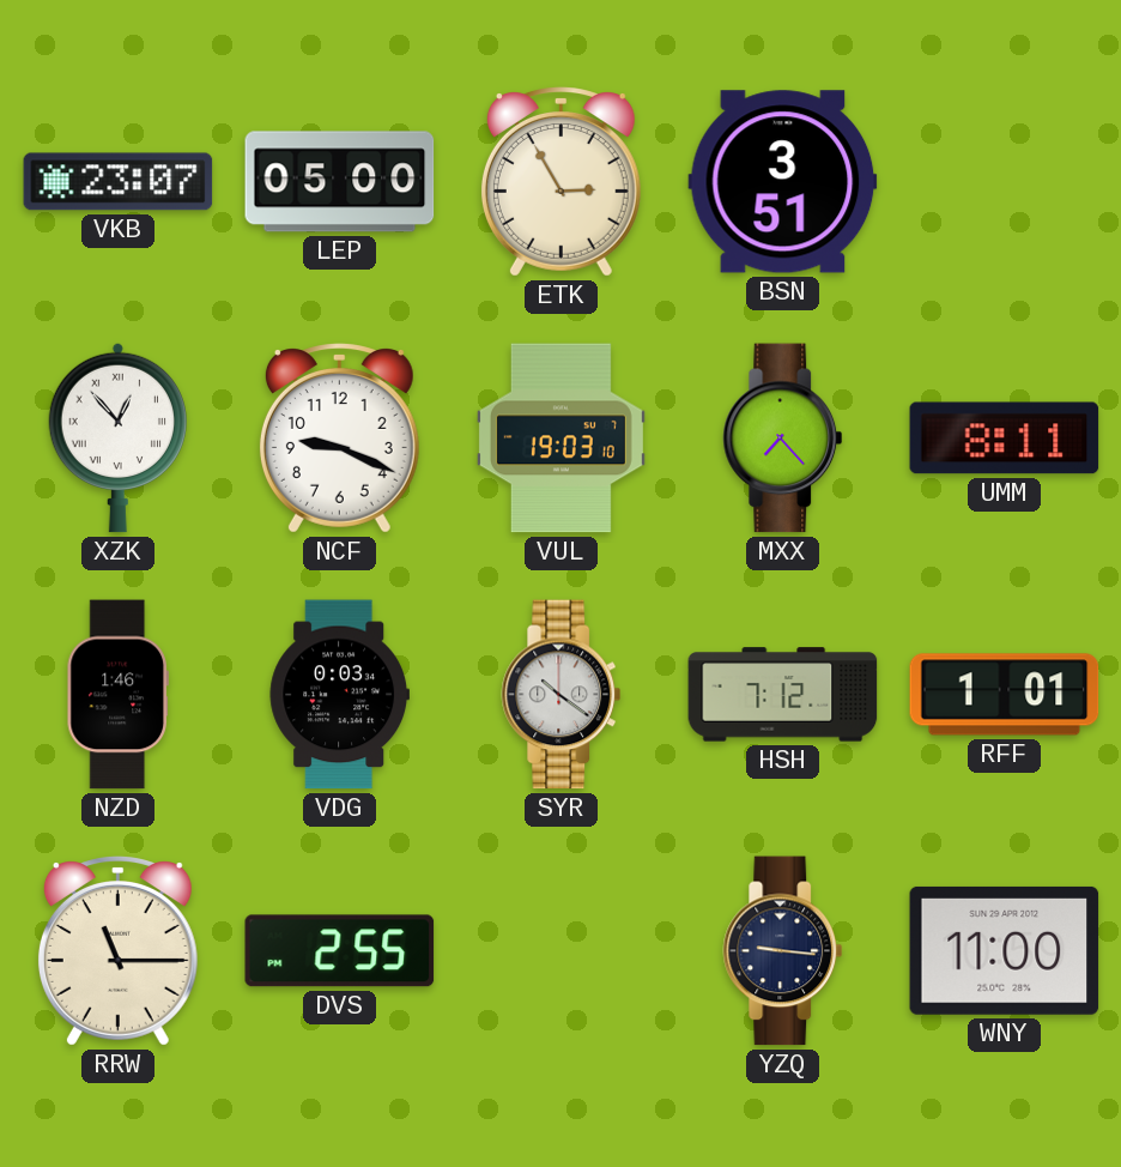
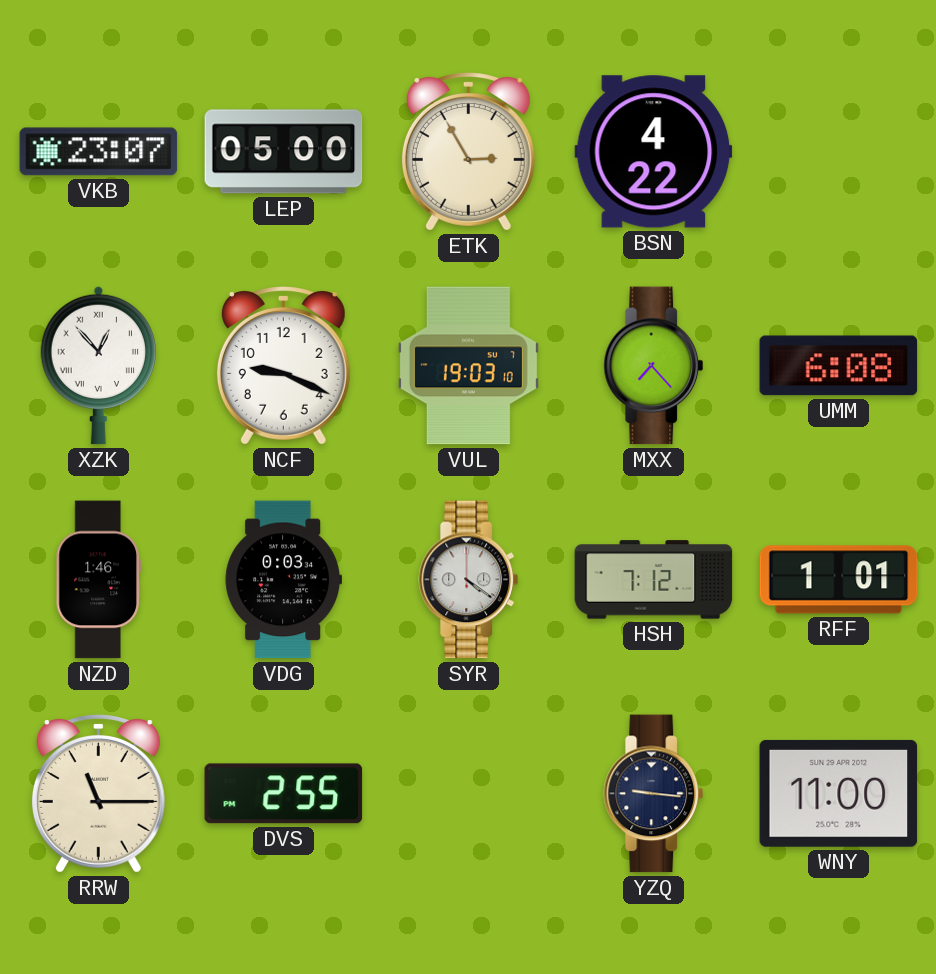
BSN: 3:51 -> 4:22 (654, 152)
UMM: 8:11 -> 6:08 (839, 366)
SYR: 10:21 -> 4:21 (469, 580)
